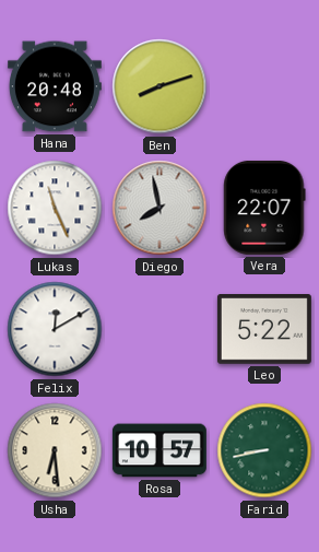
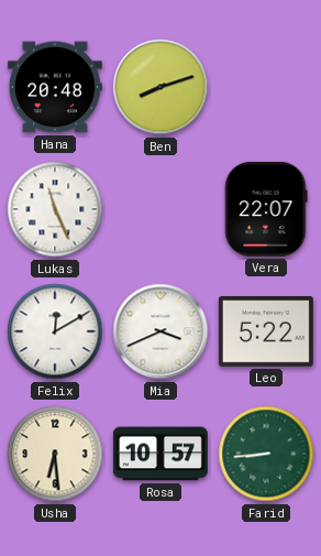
Diego: 7:58 -> none (159, 208)
Mia: none -> 3:41 (160, 331)
Farid: 8:43 -> 8:44 (266, 454)
